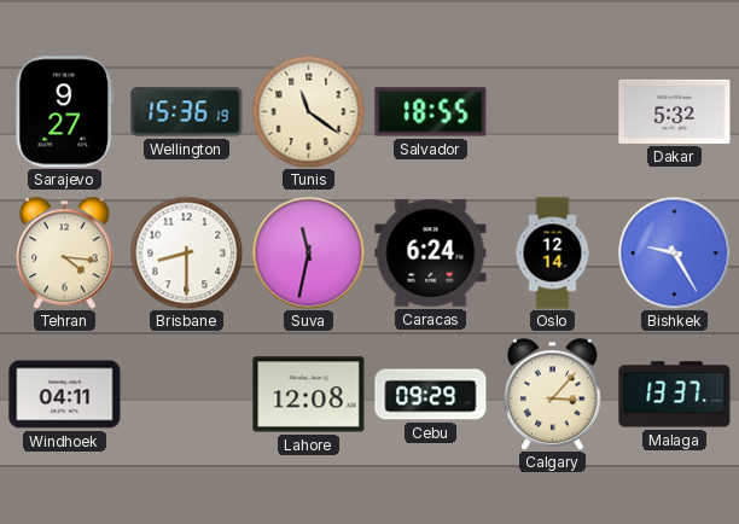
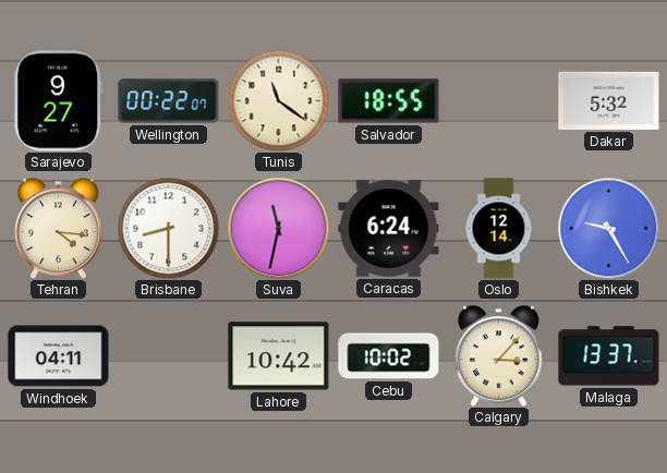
Wellington: 15:36 -> 00:22 (169, 101)
Lahore: 12:08 -> 10:42 (279, 356)
Cebu: 09:29 -> 10:02 (389, 356)
